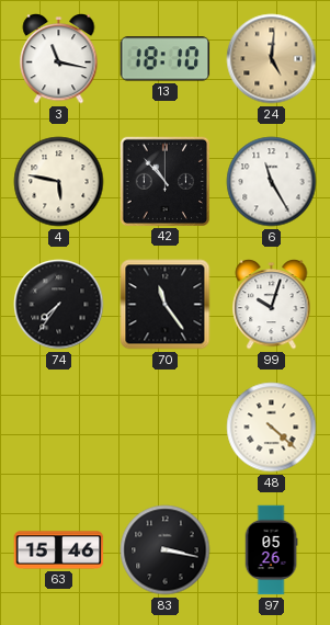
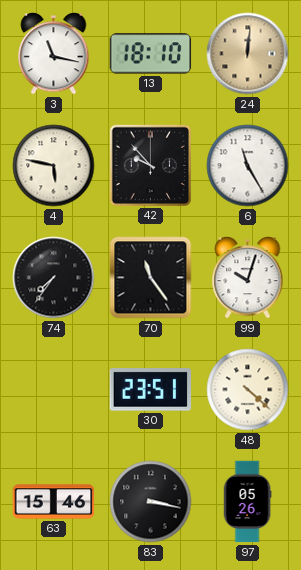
24: 5:01 -> 12:01 (248, 54)
42: 10:53 -> 9:53 (150, 165)
30: none -> 23:51 (151, 390)
